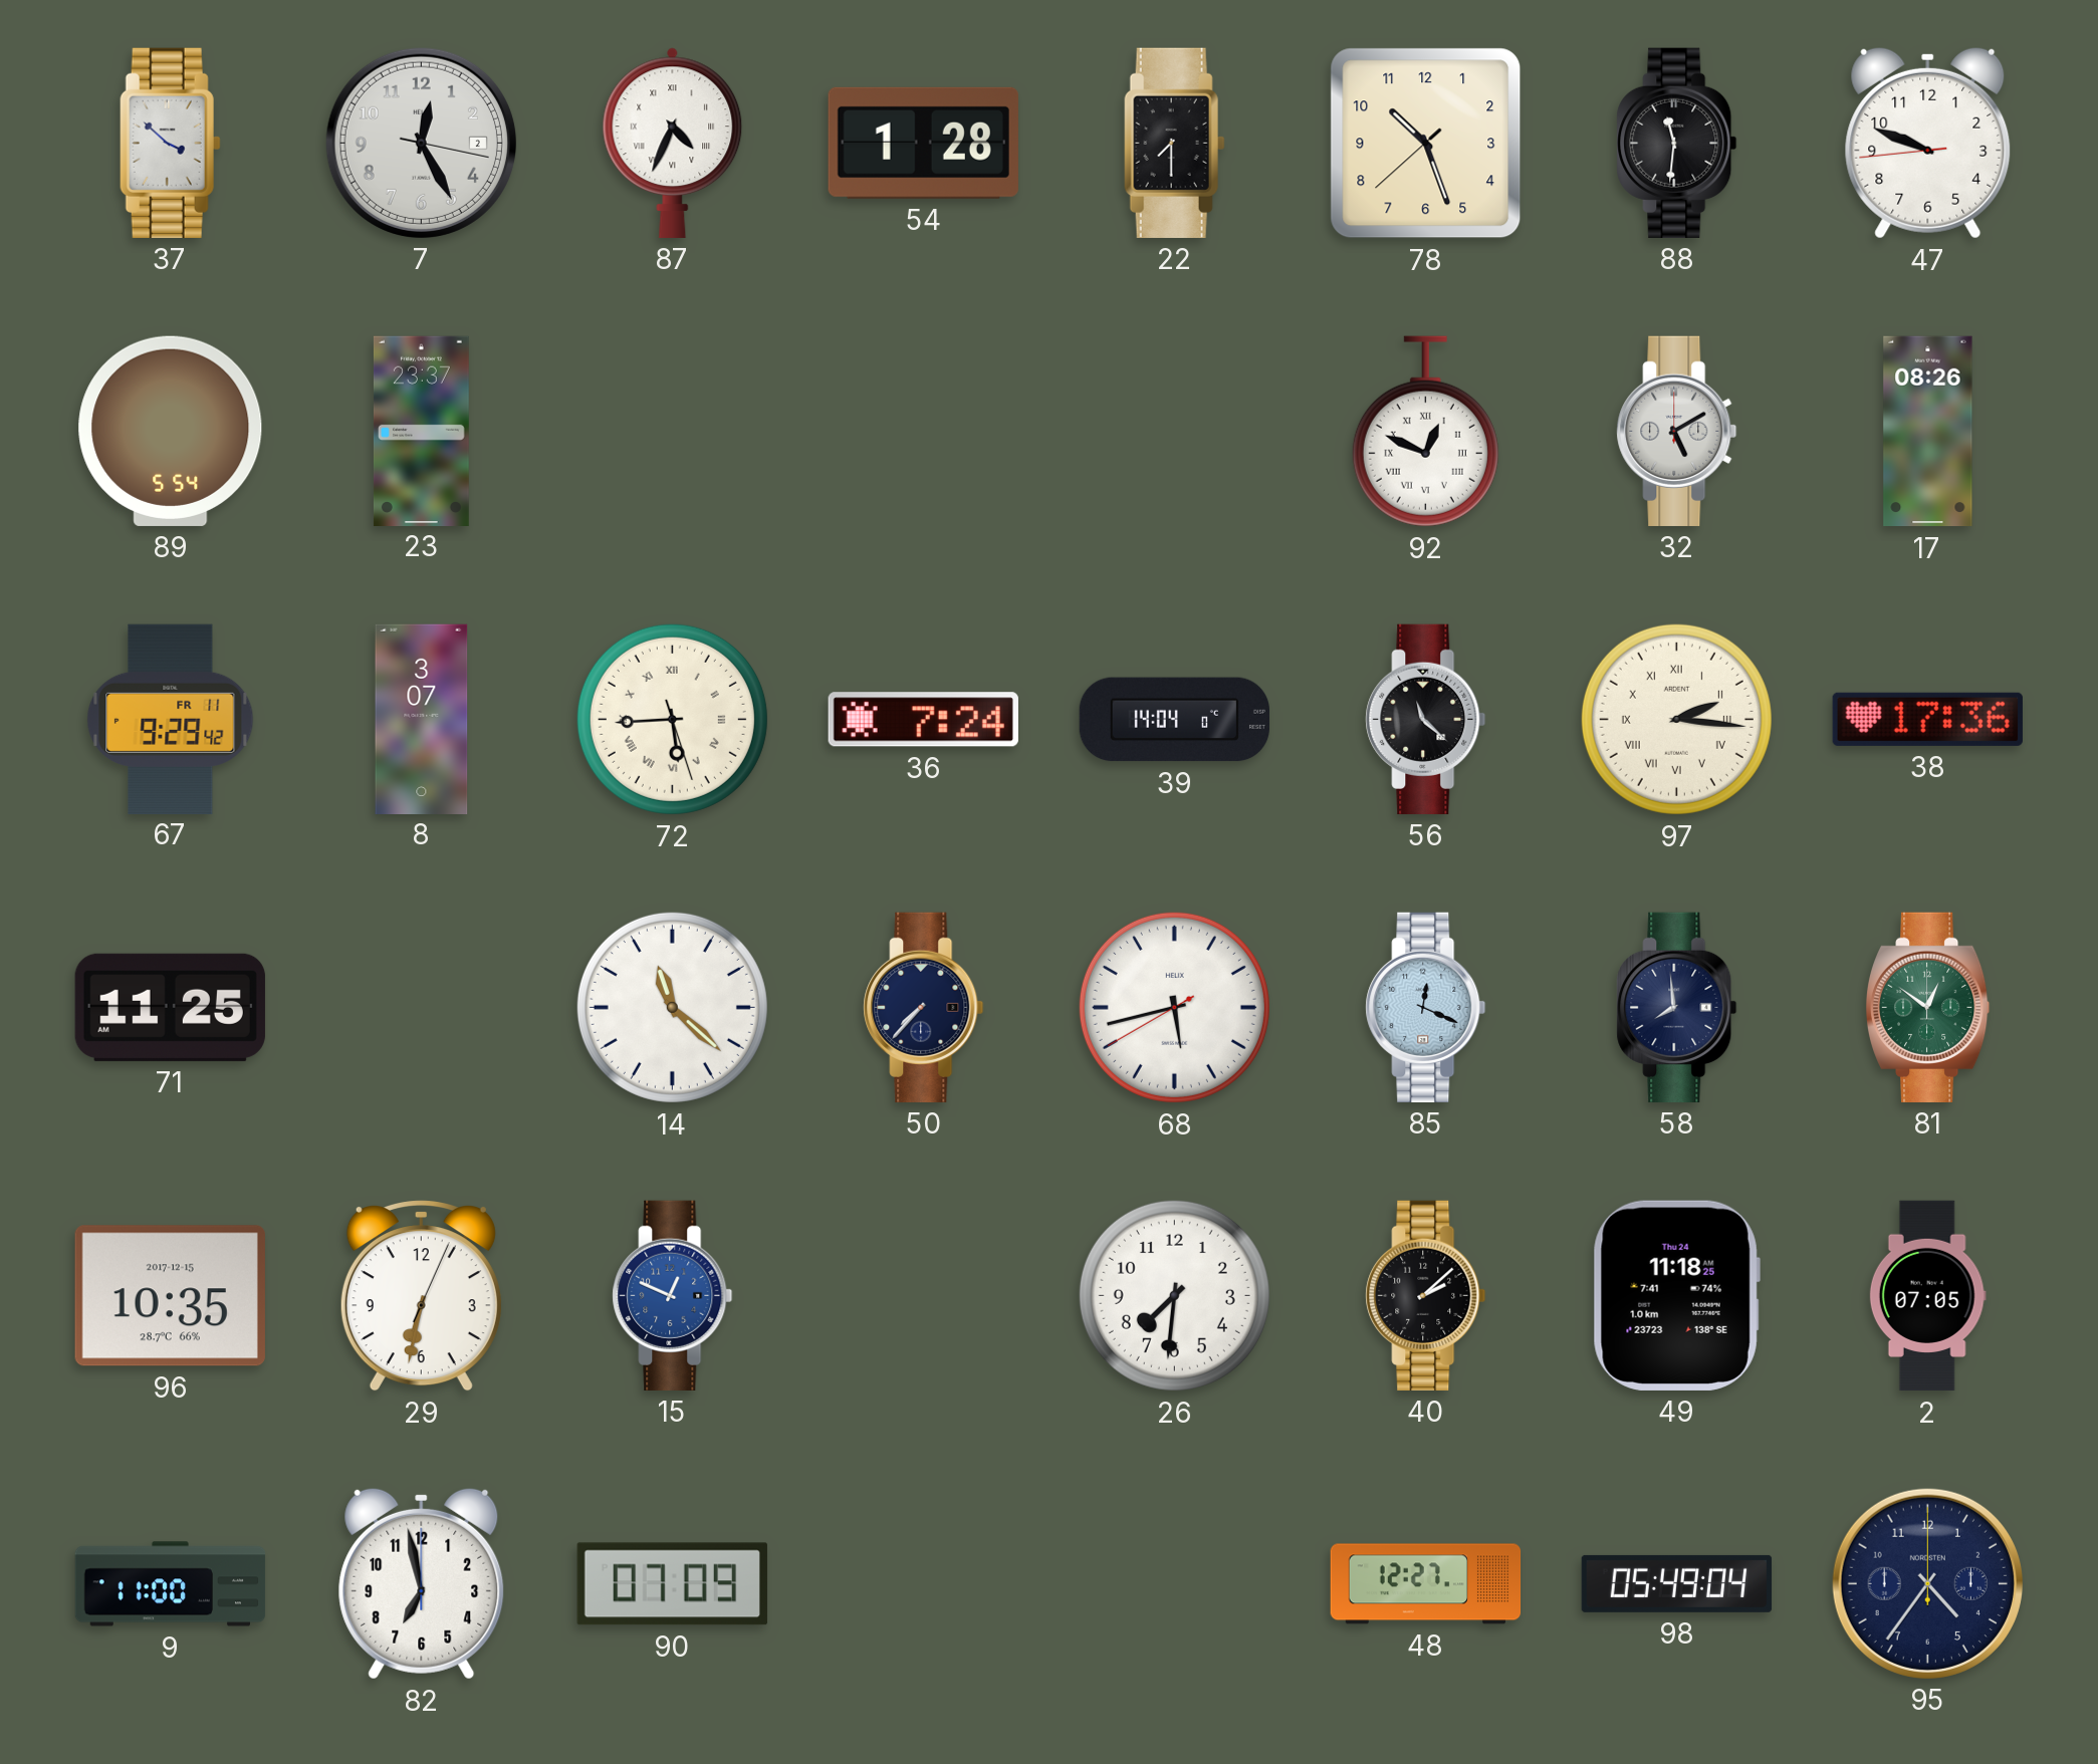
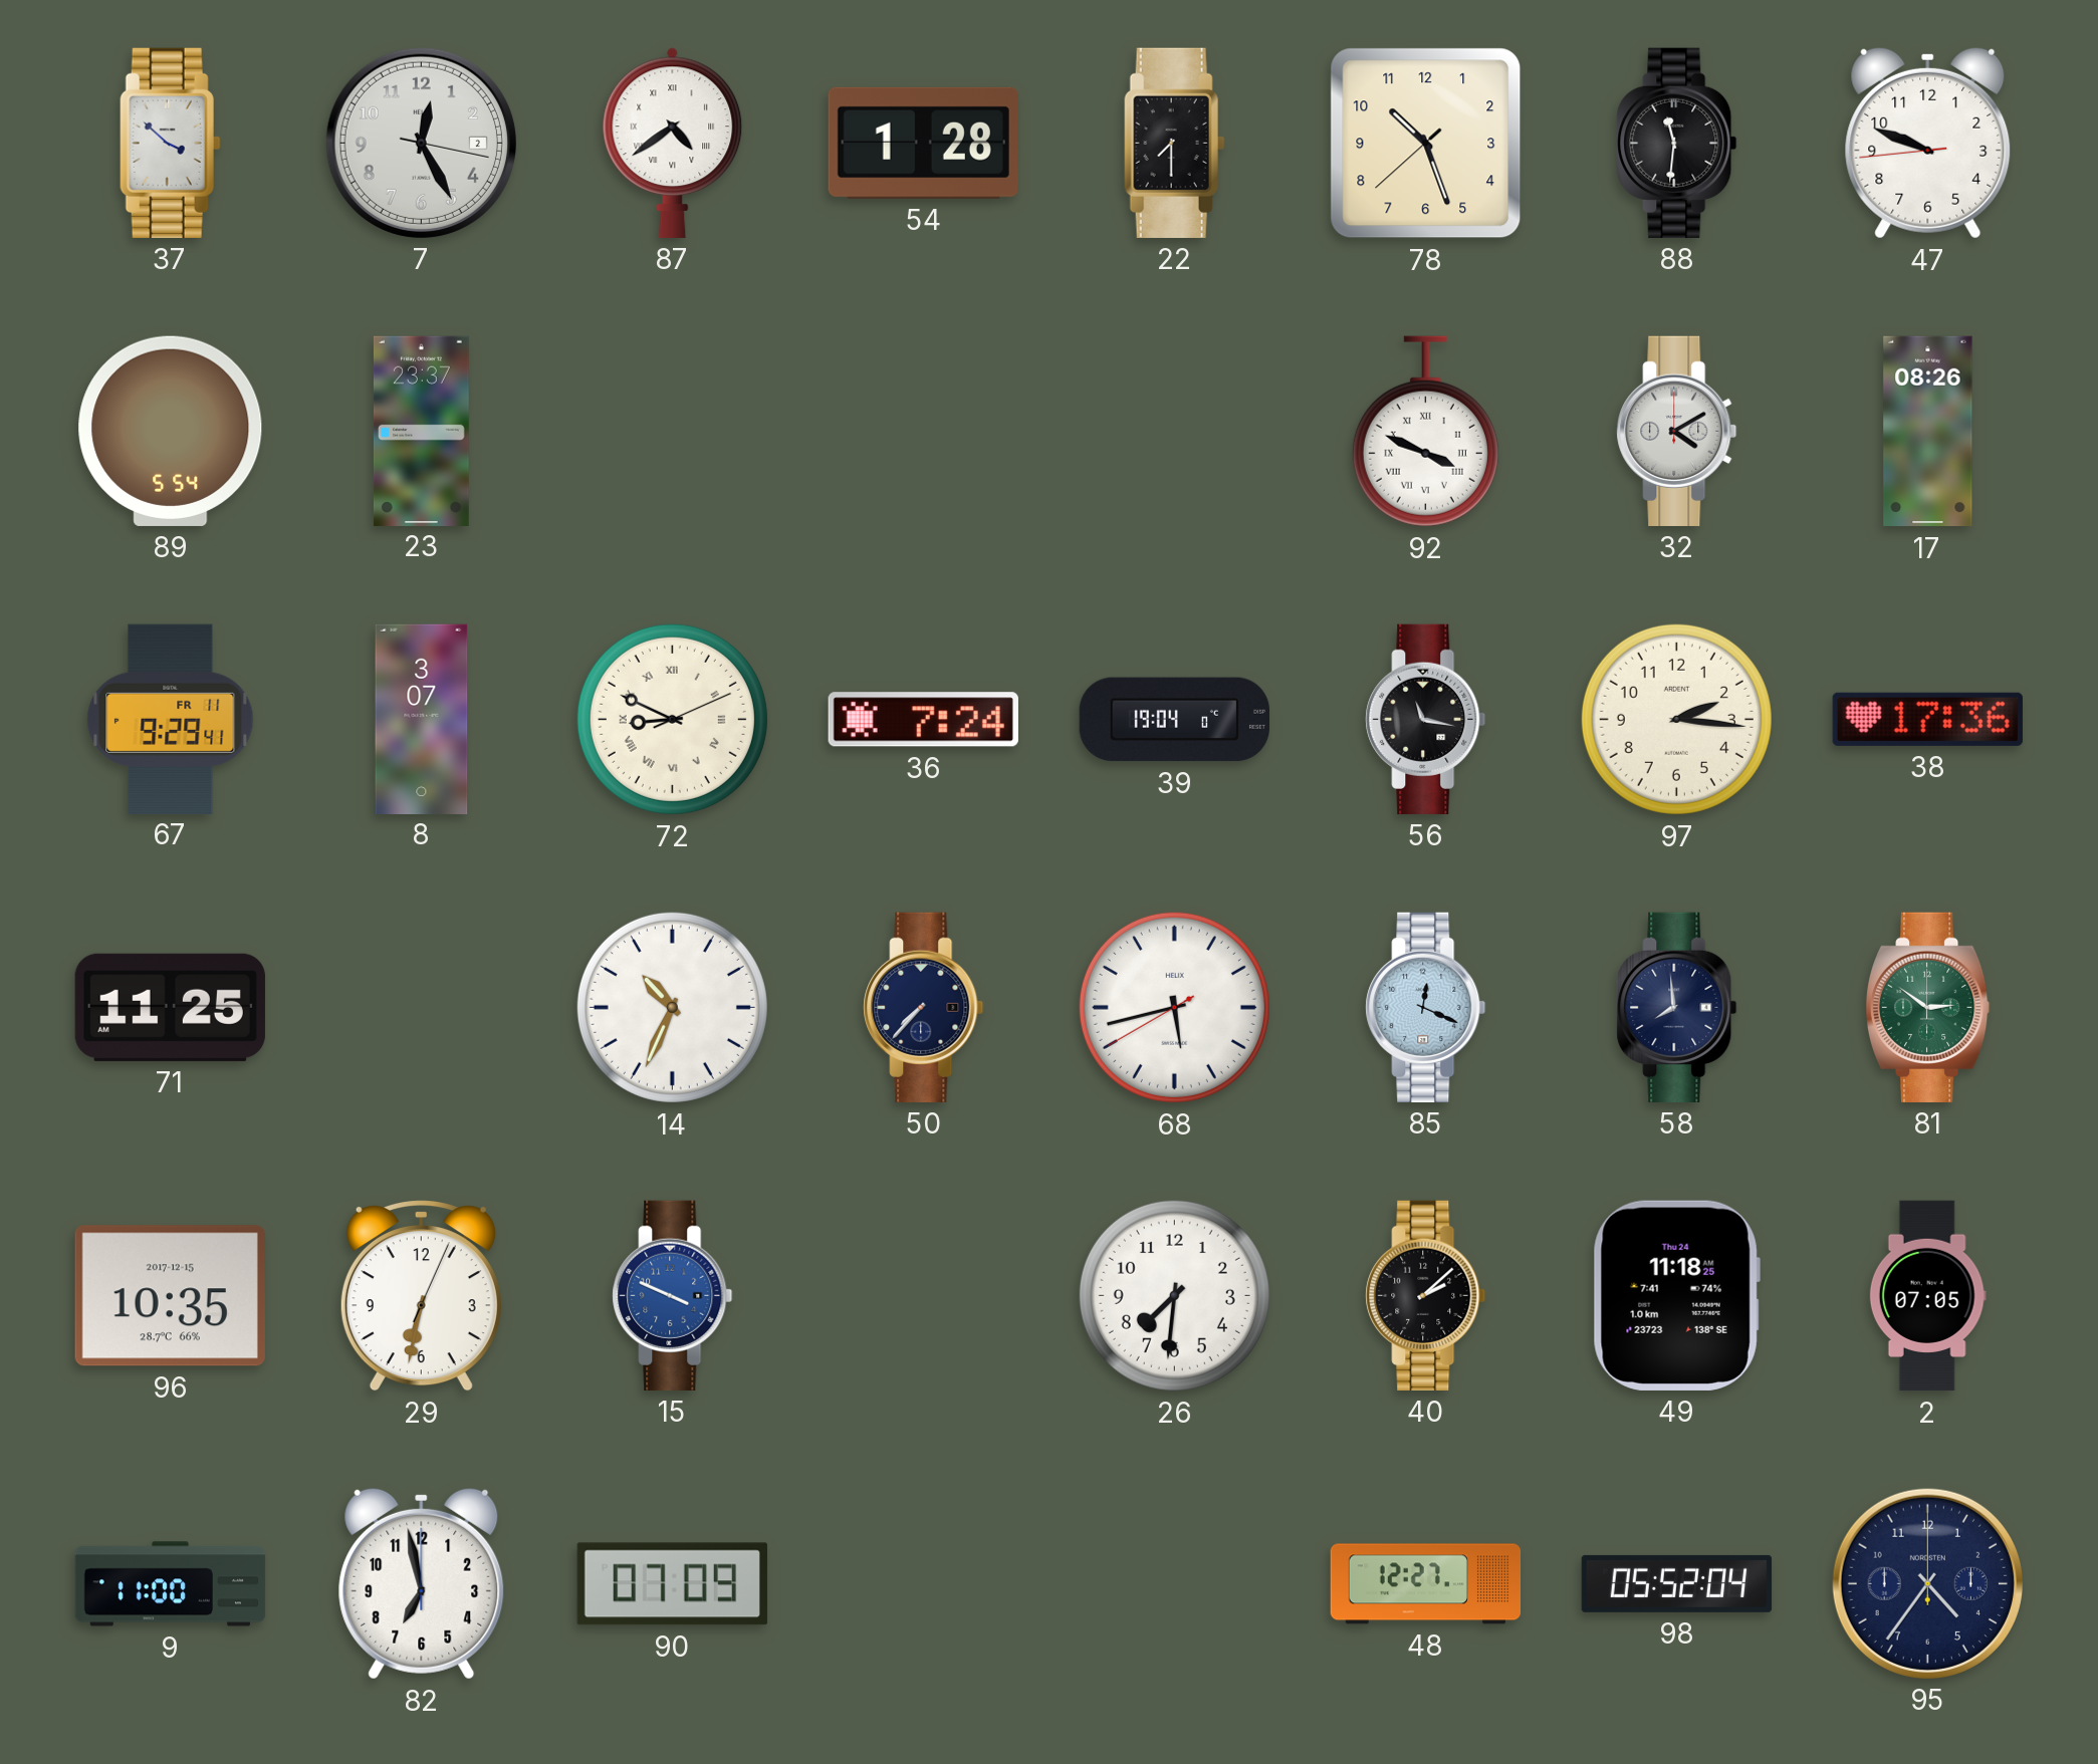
87: 4:34 -> 4:39 (673, 143)
92: 12:49 -> 3:49 (1425, 432)
32: 5:10 -> 4:10 (1677, 431)
67: 9:29:42 -> 9:29:41 (171, 719)
72: 5:44 -> 8:49 (672, 719)
39: 14:04 -> 19:04 (1174, 720)
56: 11:22 -> 11:17 (1426, 719)
97 numerals: Roman -> Arabic (1676, 719)
14: 11:22 -> 10:34 (672, 1007)
81: 12:51 -> 2:51 (1927, 1007)
15: 12:49 -> 3:49 (673, 1295)
98: 05:49 -> 05:52 (1677, 1583)
